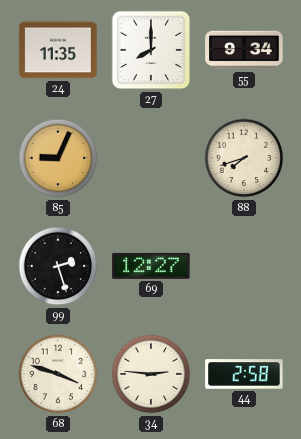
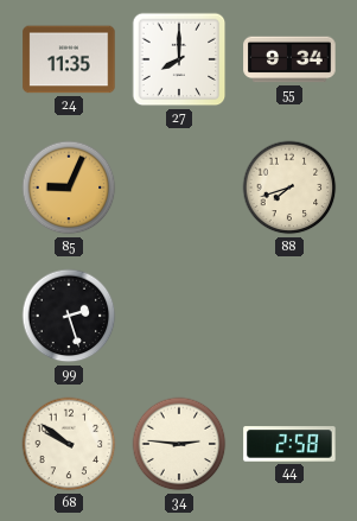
69: 12:27 -> none (151, 266)
68: 3:48 -> 9:51 (69, 444)
